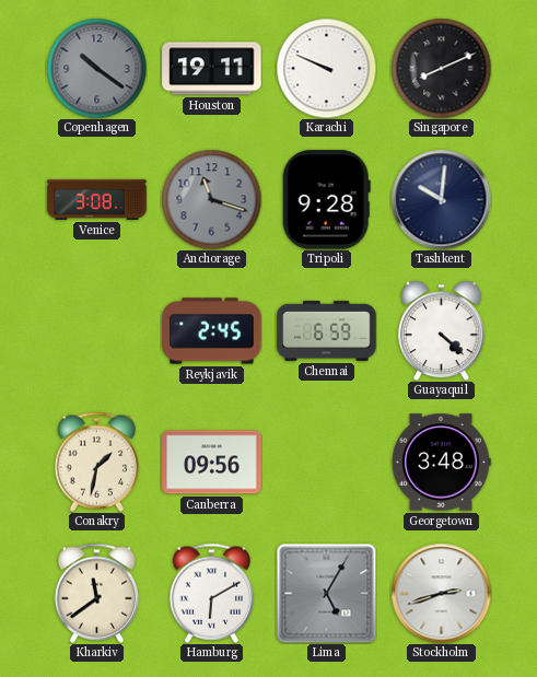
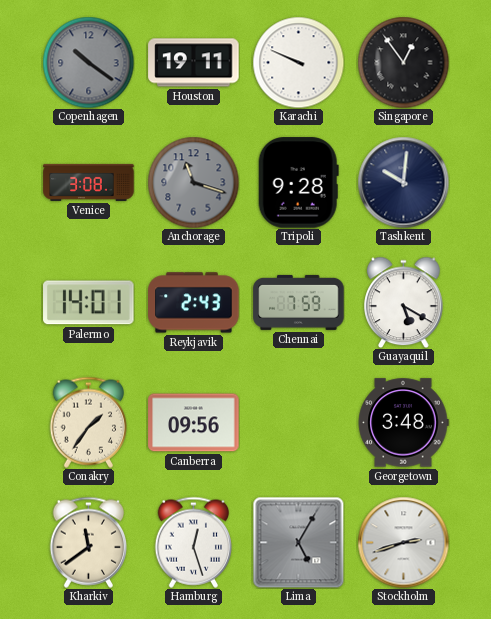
Singapore: 8:11 -> 12:54 (403, 62)
Palermo: none -> 14:01 (89, 303)
Reykjavik: 2:45 -> 2:43 (194, 303)
Chennai: 6:59 -> 7:59 (299, 302)
Guayaquil: 4:22 -> 5:20 (404, 302)
Conakry: 1:32 -> 1:36 (89, 422)
Hamburg: 6:10 -> 12:27 (194, 542)
